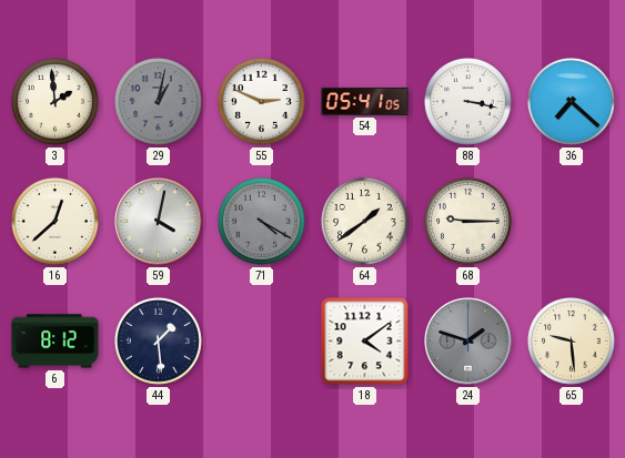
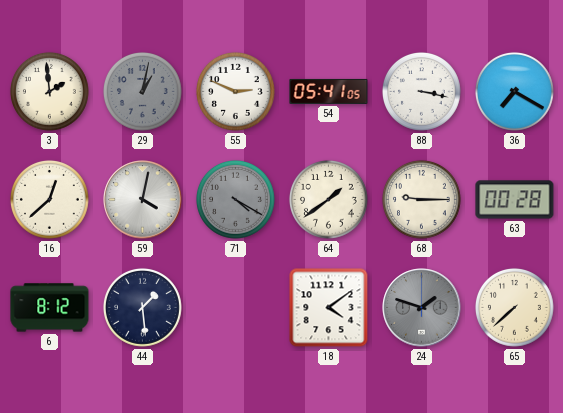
36: 7:22 -> 7:20 (515, 92)
63: none -> 00:28 (515, 200)
65: 9:29 -> 7:38 (515, 308)
